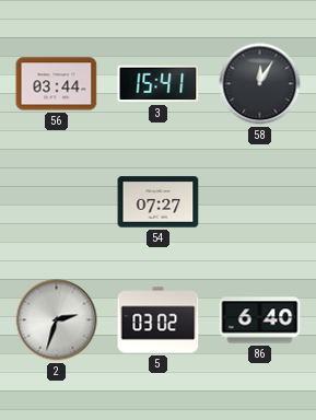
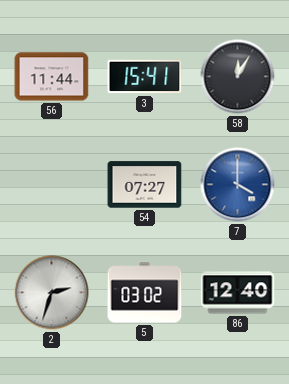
56: 03:44 -> 11:44 (52, 77)
7: none -> 4:00 (238, 185)
86: 6:40 -> 12:40 (238, 293)
